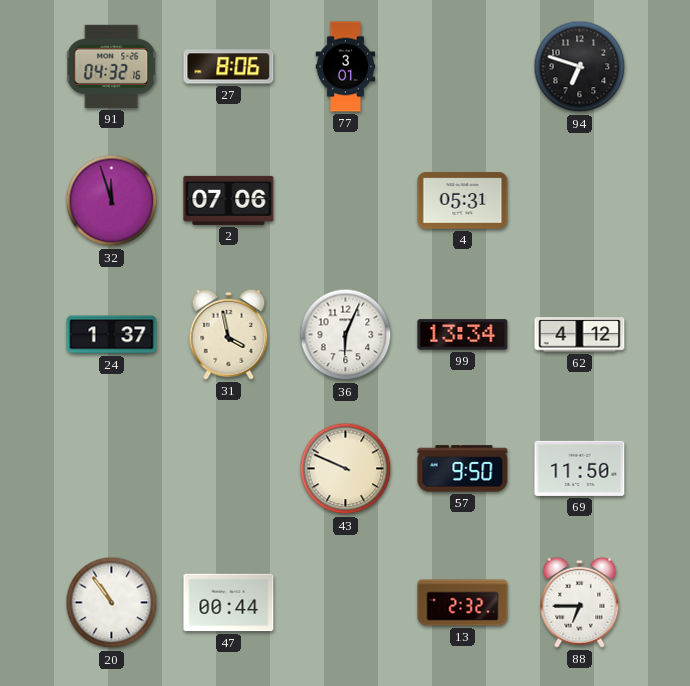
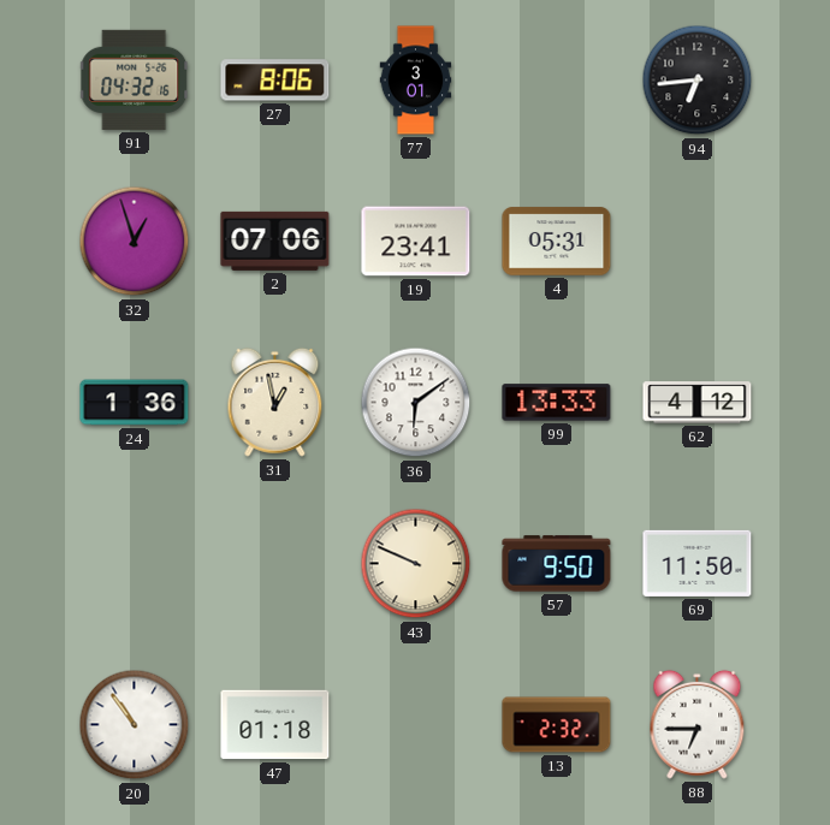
94: 6:48 -> 6:44 (698, 81)
32: 11:57 -> 12:57 (135, 242)
19: none -> 23:41 (416, 242)
24: 1:37 -> 1:36 (135, 403)
31: 3:58 -> 12:58 (275, 402)
36: 6:04 -> 6:09 (416, 403)
99: 13:34 -> 13:33 (557, 403)
47: 00:44 -> 01:18 (275, 725)
